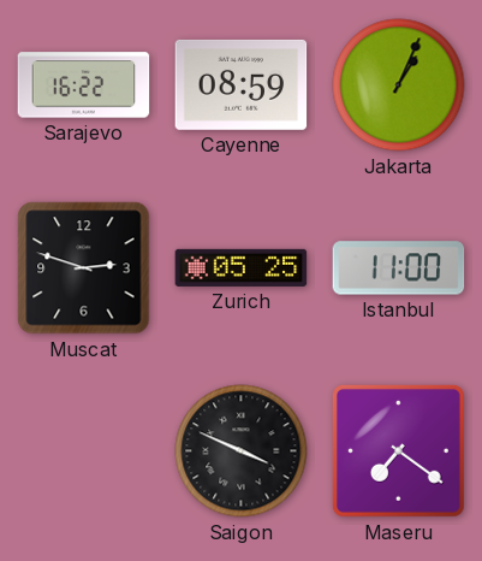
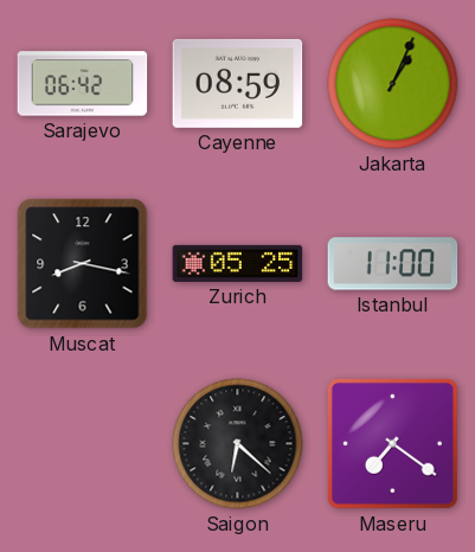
Sarajevo: 16:22 -> 06:42 (83, 84)
Muscat: 2:48 -> 8:17 (83, 264)
Saigon: 3:49 -> 6:22 (238, 444)
